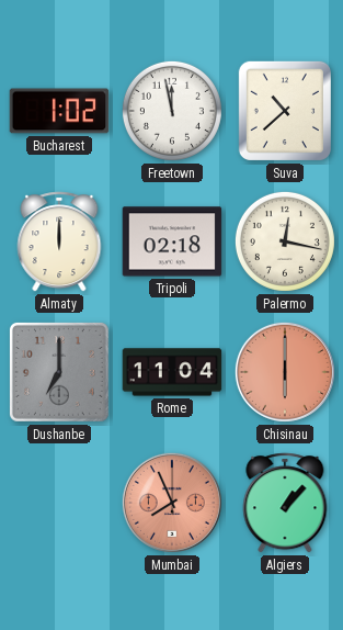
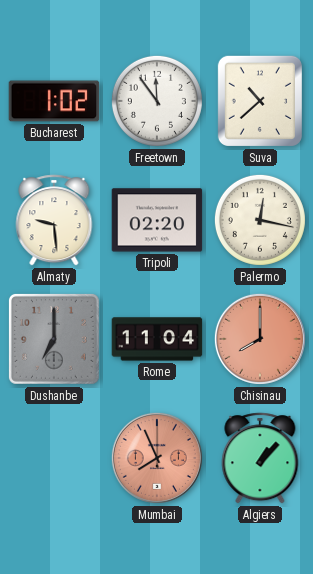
Freetown: 11:58 -> 11:54 (157, 101)
Almaty: 12:00 -> 9:29 (54, 220)
Tripoli: 02:18 -> 02:20 (157, 220)
Chisinau: 6:00 -> 8:00 (260, 339)
